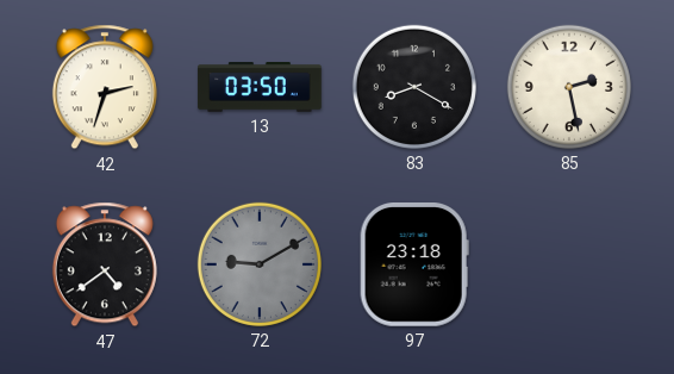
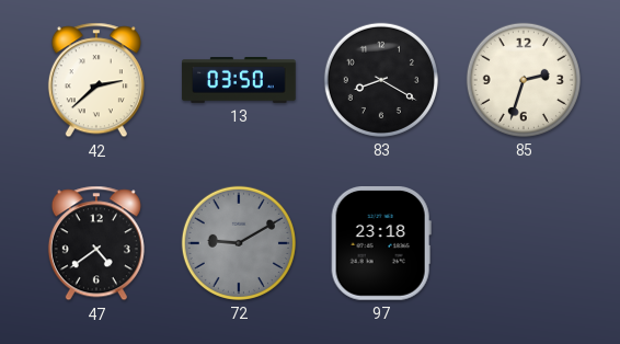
42: 2:33 -> 2:38 (96, 80)
85: 2:28 -> 2:33 (524, 80)
